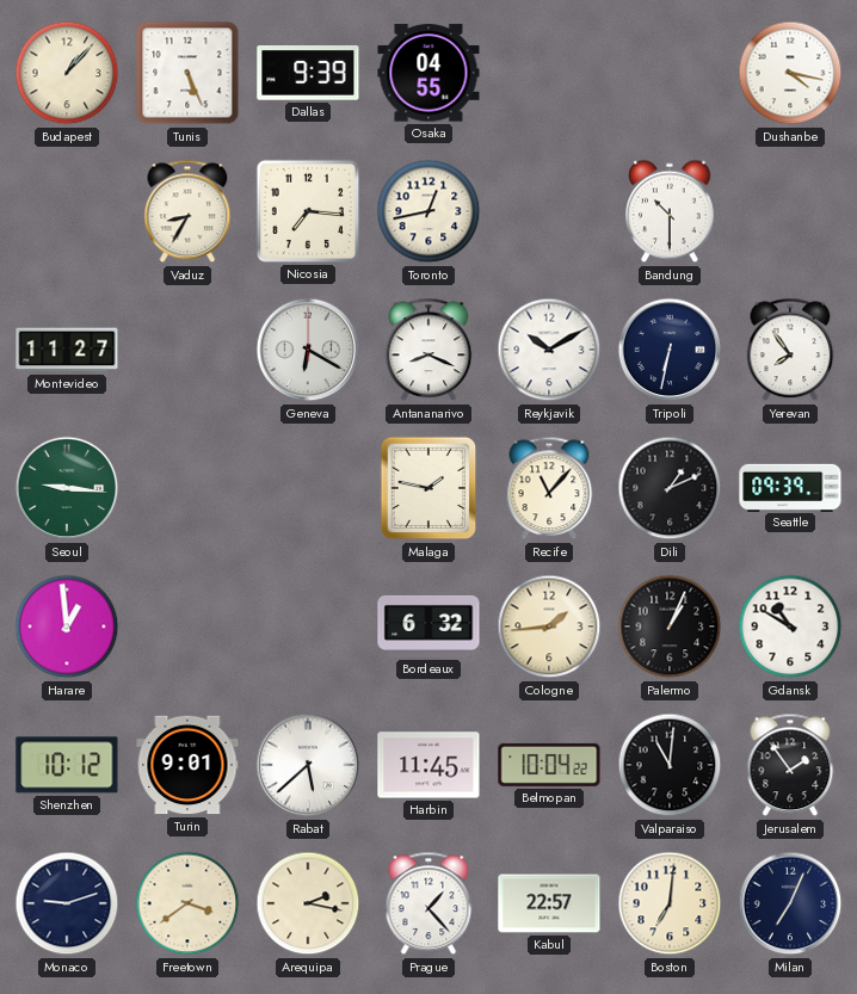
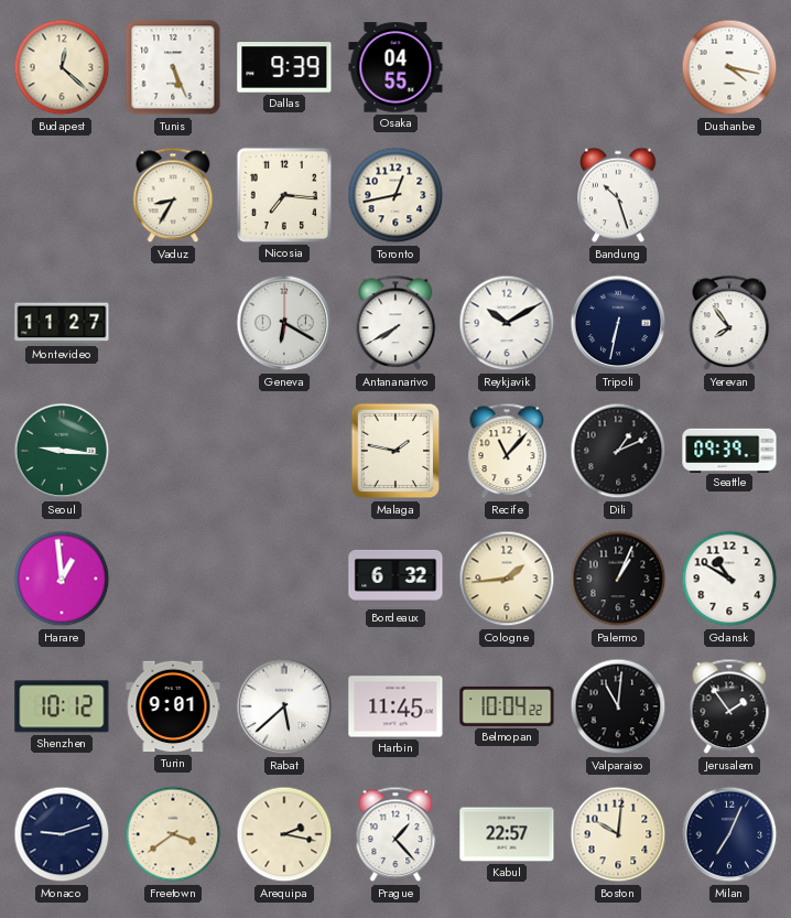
Budapest: 1:07 -> 12:22 (62, 67)
Bandung: 10:30 -> 10:27 (618, 195)
Antananarivo: 8:19 -> 7:40 (395, 323)
Boston: 7:01 -> 10:01 (618, 834)
